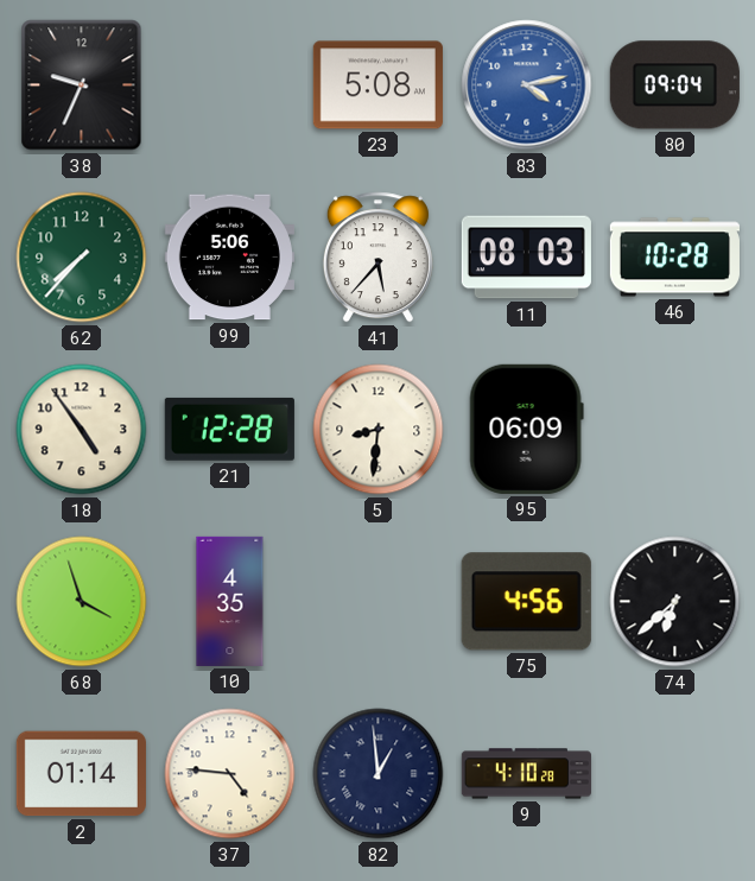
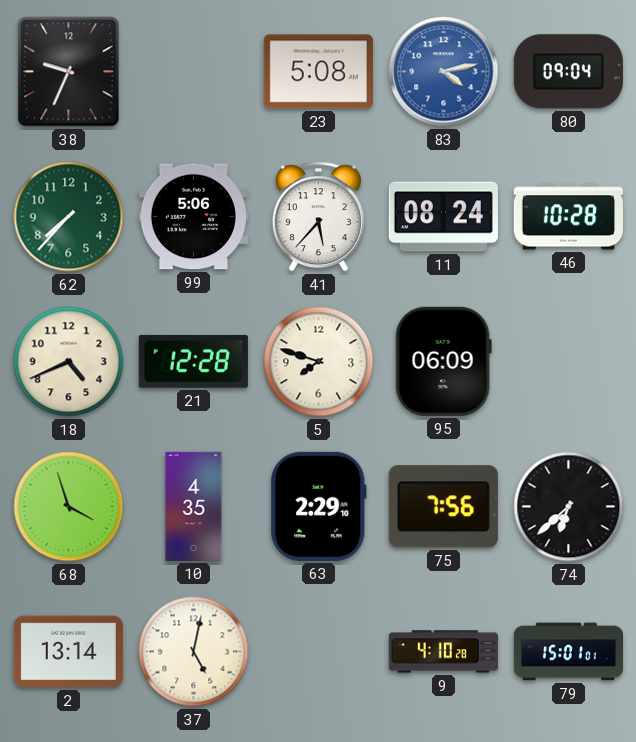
11: 08:03 -> 08:24 (443, 217)
18: 4:54 -> 4:41 (69, 362)
5: 8:31 -> 7:48 (319, 362)
63: none -> 2:29 (319, 506)
75: 4:56 -> 7:56 (443, 507)
2: 01:14 -> 13:14 (68, 652)
37: 4:46 -> 5:02 (194, 652)
82: 12:59 -> none (379, 774)
79: none -> 15:01 (568, 652)
